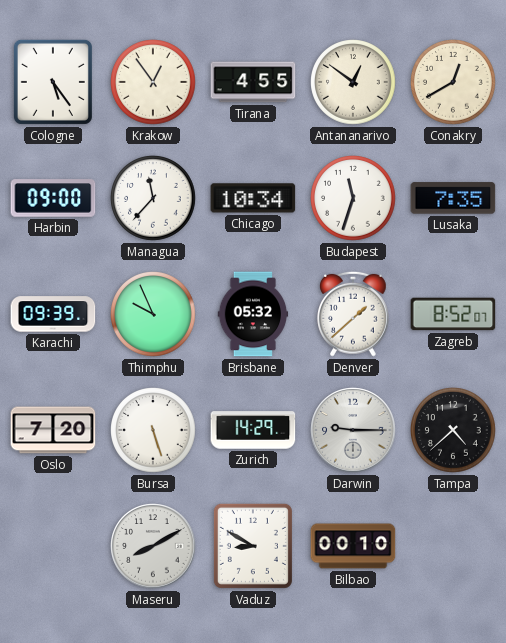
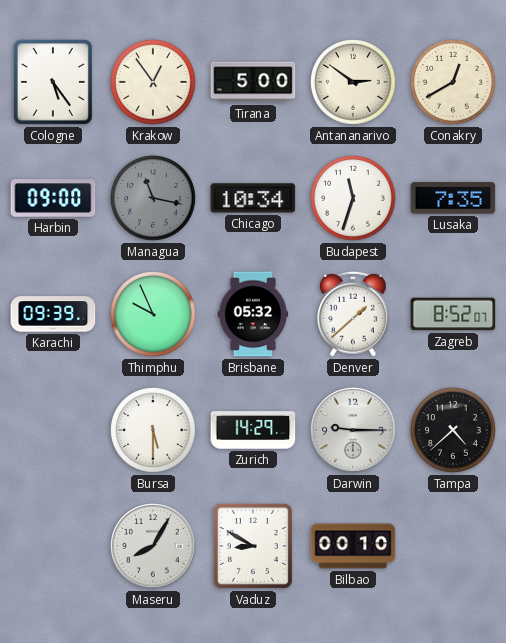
Tirana: 4:55 -> 5:00 (253, 82)
Antananarivo: 12:51 -> 2:51 (354, 83)
Managua: 11:37 -> 11:17 (154, 199)
Managua dial: white -> grey (154, 199)
Oslo: 7:20 -> none (53, 430)
Bursa: 5:27 -> 5:30 (154, 431)
Maseru: 8:10 -> 8:05 (153, 546)
